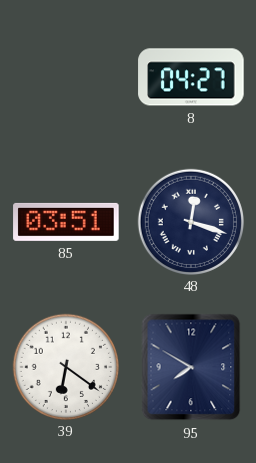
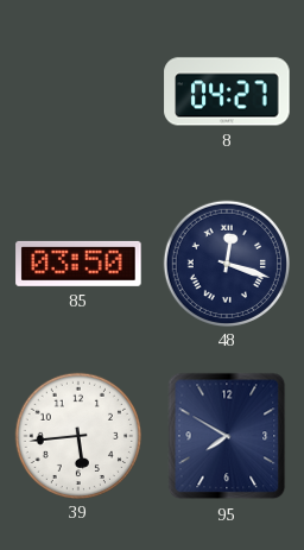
85: 03:51 -> 03:50 (78, 264)
39: 6:21 -> 5:44 (77, 435)
